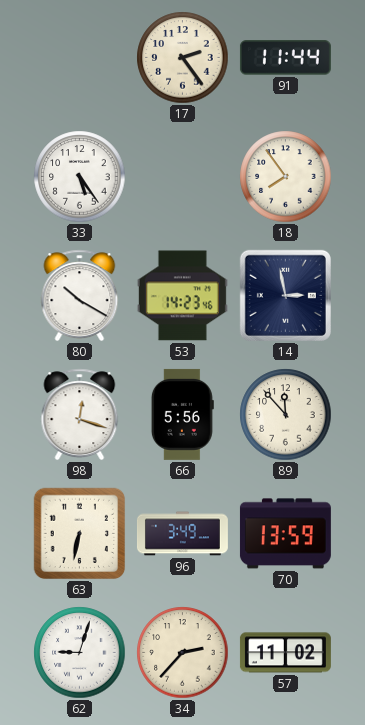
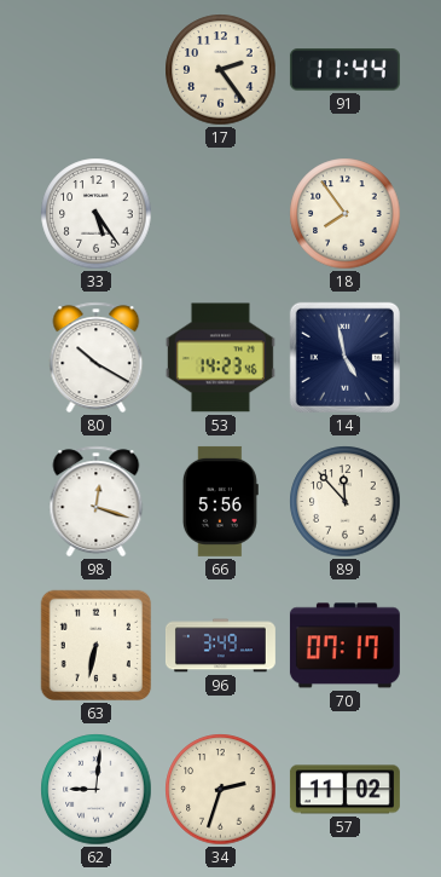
14: 2:58 -> 4:58 (344, 357)
70: 13:59 -> 07:17 (344, 646)
62: 9:03 -> 9:01 (97, 790)
34: 2:37 -> 2:33 (221, 790)
